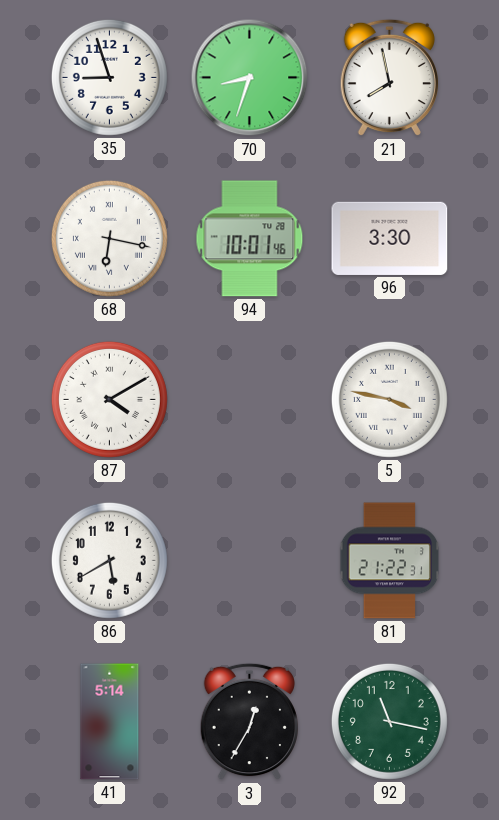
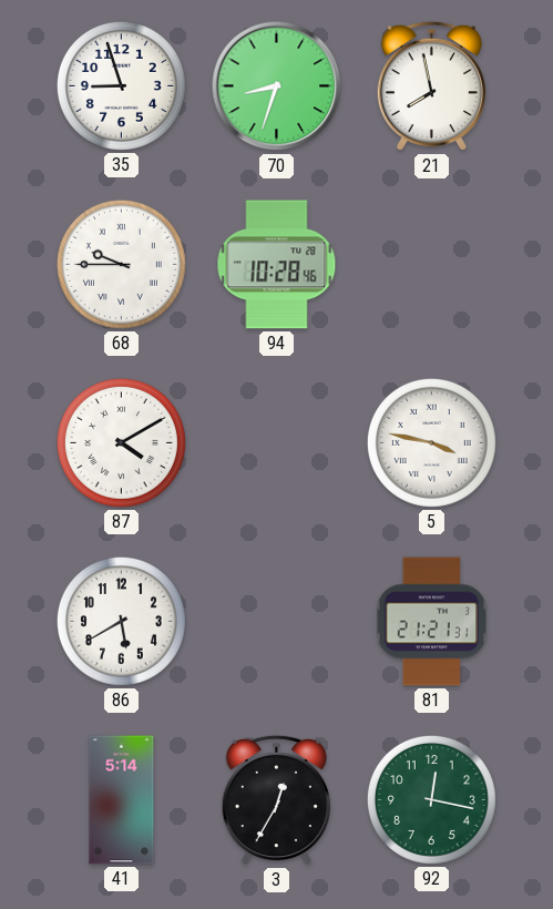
68: 6:17 -> 9:45 (121, 264)
94: 10:01 -> 10:28 (277, 265)
96: 3:30 -> none (390, 238)
81: 21:22 -> 21:21 (432, 622)
92: 11:17 -> 12:17 (431, 799)
